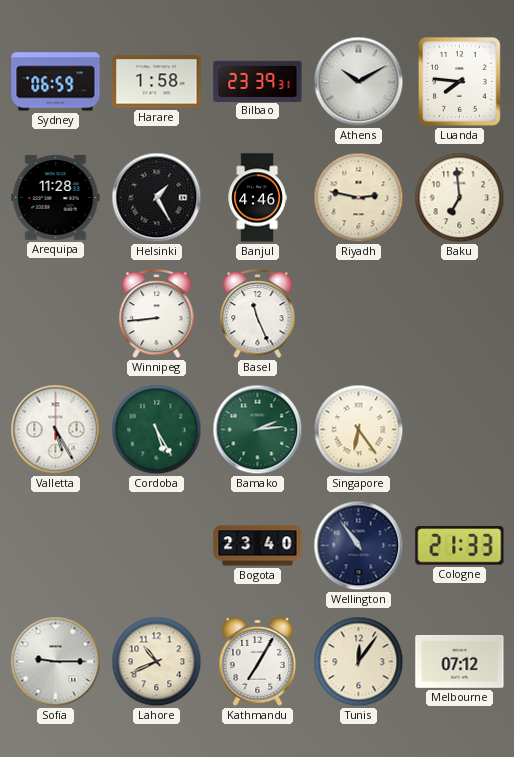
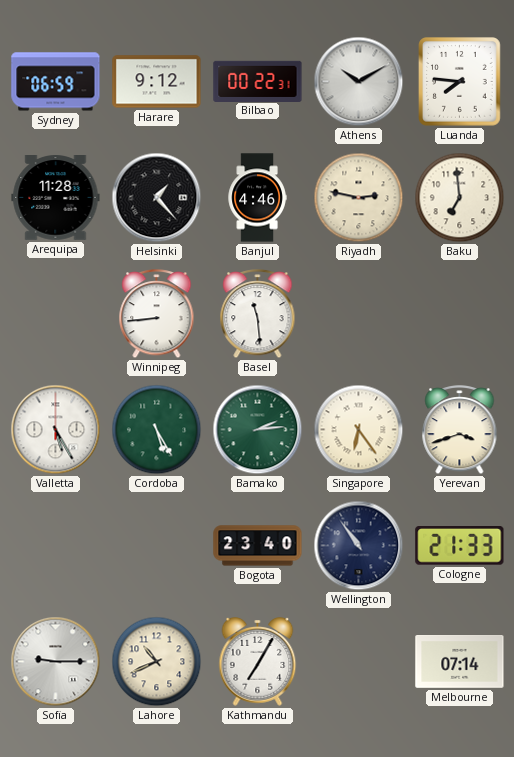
Harare: 1:58 -> 9:12 (157, 82)
Bilbao: 23:39 -> 00:22 (258, 81)
Helsinki: 1:25 -> 1:23 (157, 198)
Basel: 11:26 -> 11:29 (258, 315)
Yerevan: none -> 3:42 (460, 431)
Tunis: 12:06 -> none (359, 662)
Melbourne: 07:12 -> 07:14 (460, 662)
